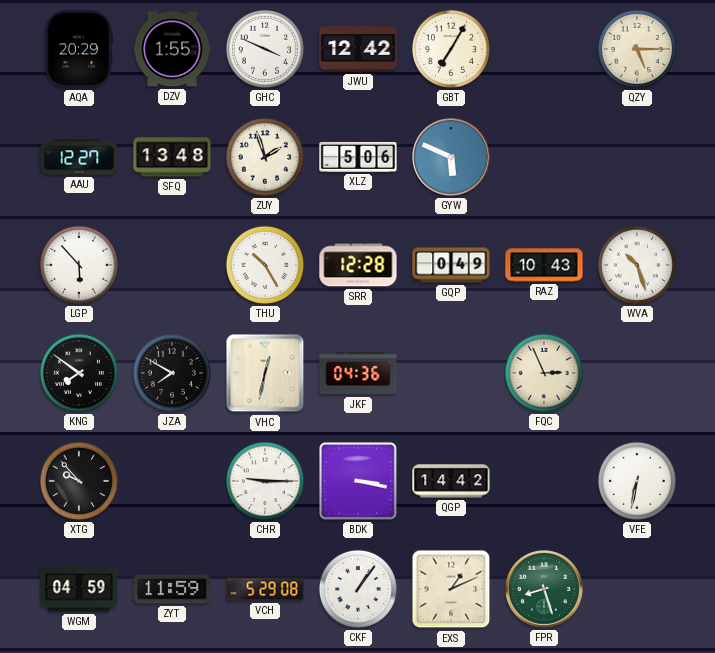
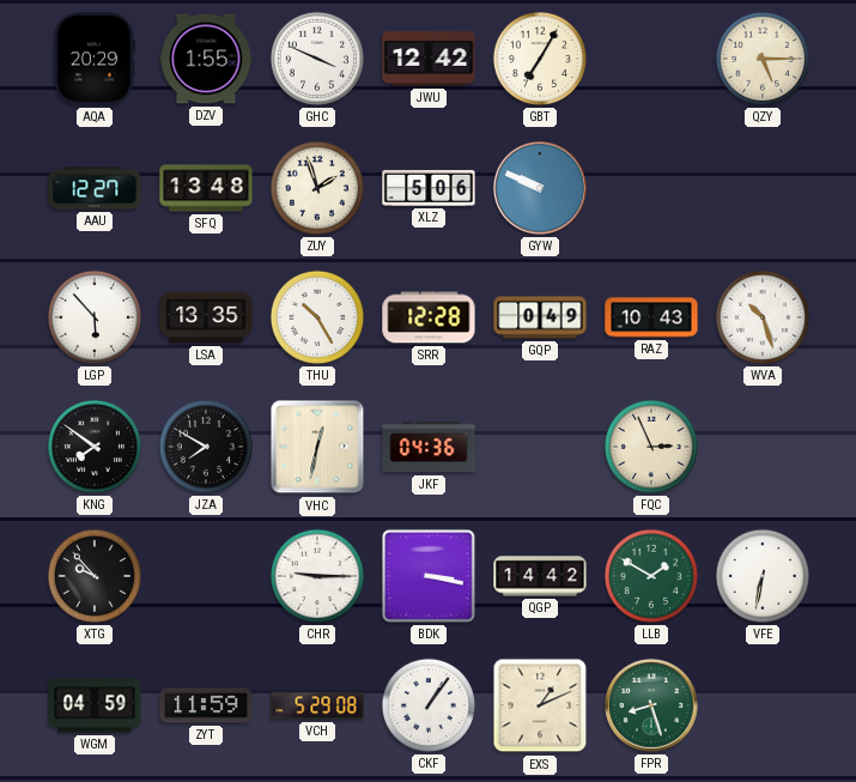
GYW: 5:49 -> 9:49 (541, 189)
LSA: none -> 13:35 (206, 317)
LLB: none -> 1:50 (651, 576)
